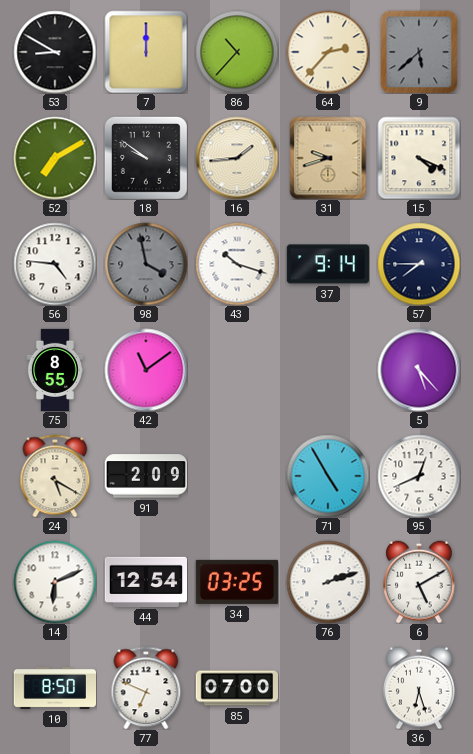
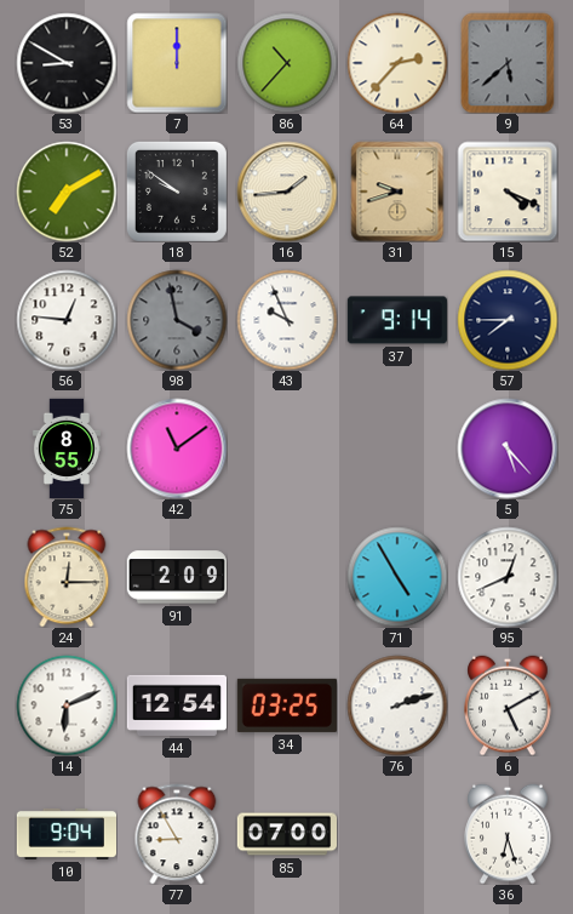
56: 4:46 -> 12:46 (67, 320)
43: 10:18 -> 9:56 (287, 320)
24: 5:20 -> 12:15 (67, 577)
10: 8:50 -> 9:04 (65, 834)
77: 6:49 -> 8:55 (177, 834)
